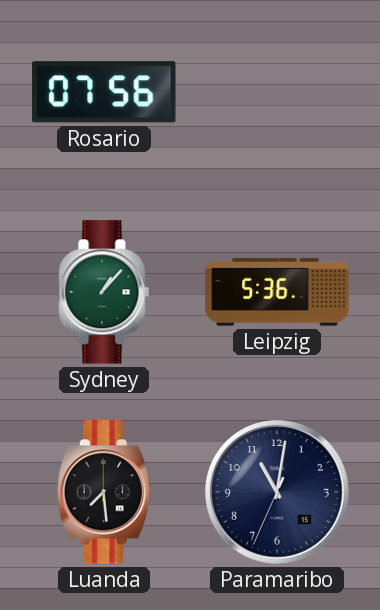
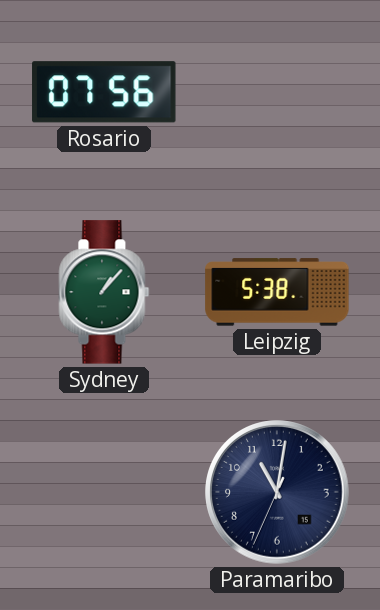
Leipzig: 5:36 -> 5:38 (277, 292)
Luanda: 7:29 -> none (104, 492)
